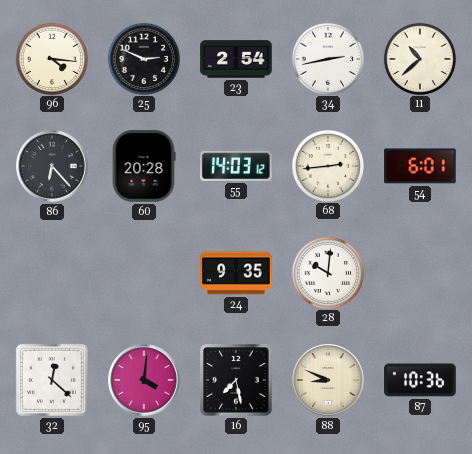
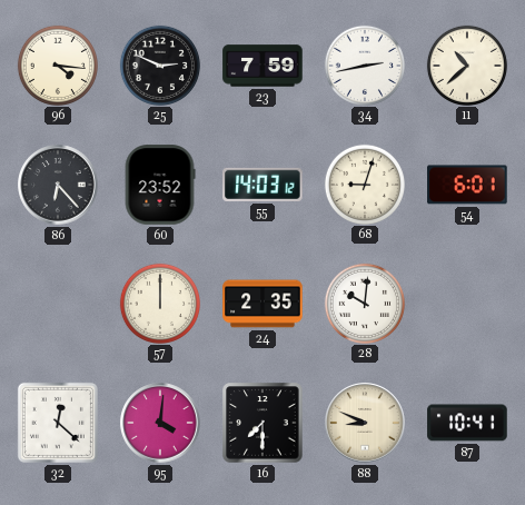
23: 2:54 -> 7:59 (262, 66)
60: 20:28 -> 23:52 (160, 185)
68: 2:44 -> 9:03 (364, 184)
57: none -> 12:00 (159, 303)
24: 9:35 -> 2:35 (262, 304)
16: 7:28 -> 7:30 (262, 423)
87: 10:36 -> 10:41 (467, 423)
